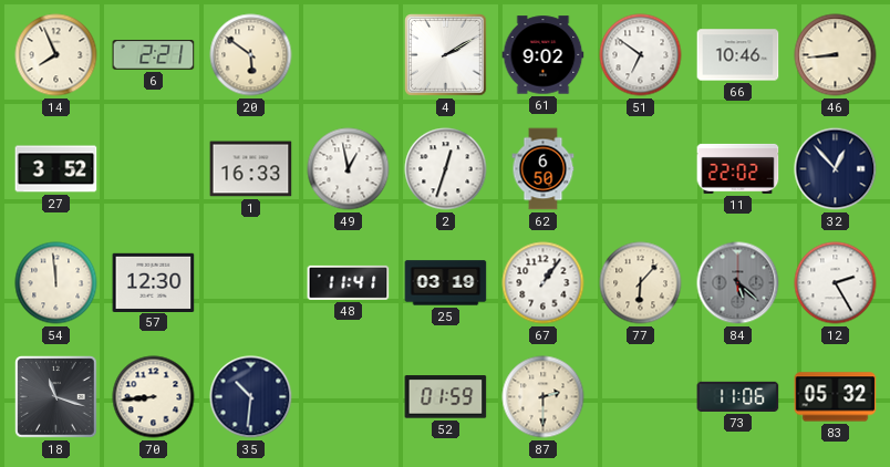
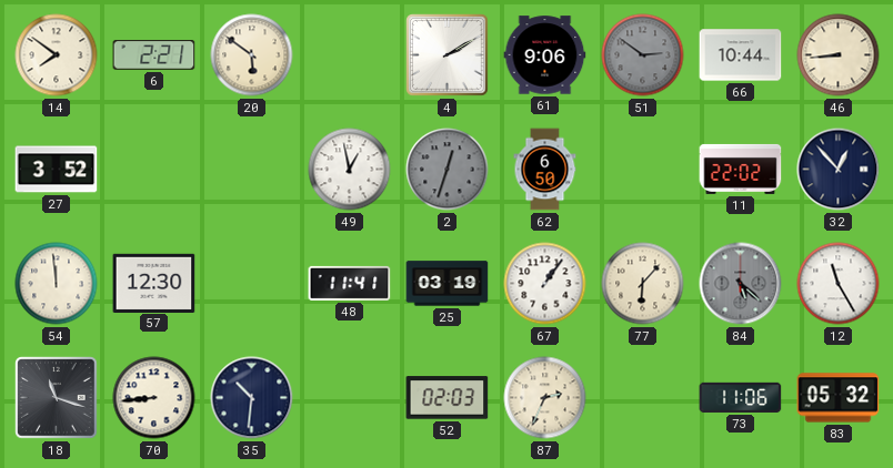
14: 7:56 -> 7:51 (57, 55)
61: 9:02 -> 9:06 (545, 55)
51: 6:51 -> 2:51 (643, 55)
51 dial: white -> grey (643, 55)
66: 10:46 -> 10:44 (741, 55)
1: 16:33 -> none (251, 169)
2 dial: white -> grey (448, 170)
12: 2:25 -> 11:25 (839, 284)
52: 01:59 -> 02:03 (448, 398)
87: 2:30 -> 2:34 (545, 398)
